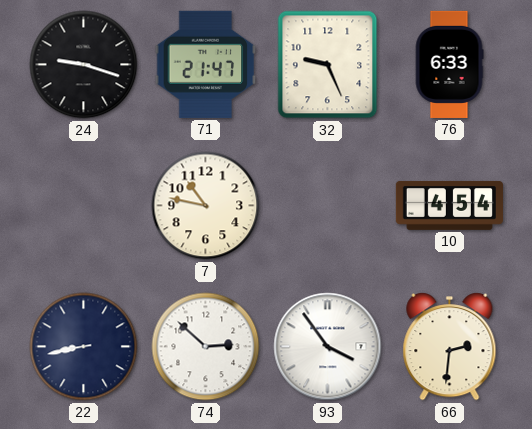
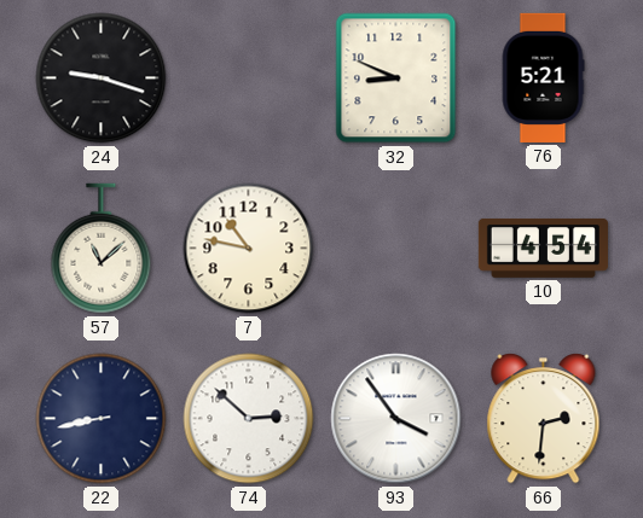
71: 21:47 -> none (206, 64)
32: 9:26 -> 8:49 (396, 78)
76: 6:33 -> 5:21 (543, 77)
57: none -> 11:08 (102, 249)
